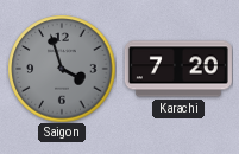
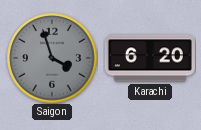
Karachi: 7:20 -> 6:20 (150, 58)
